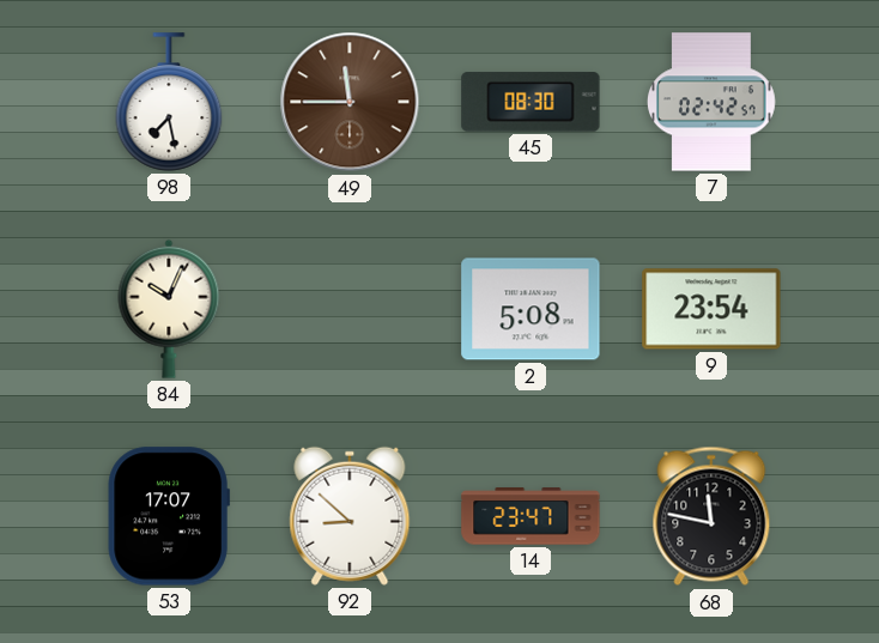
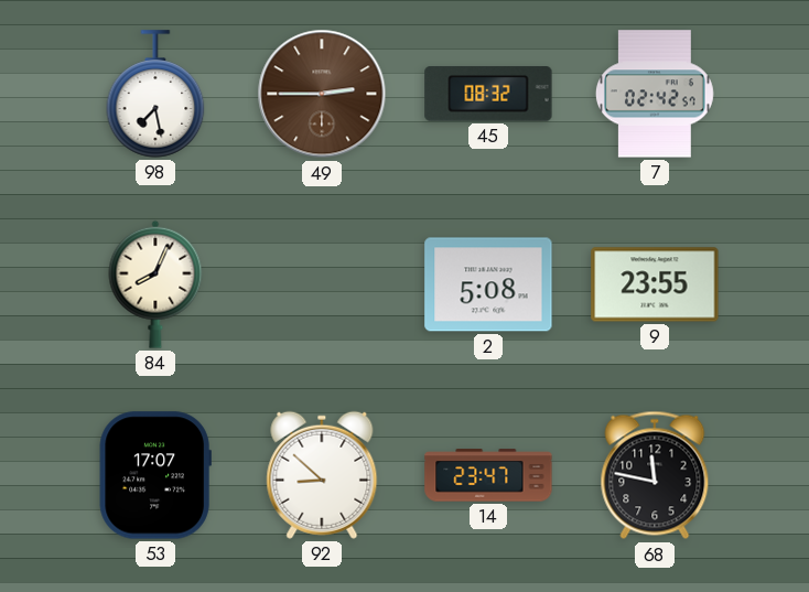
49: 11:45 -> 2:45 (322, 94)
45: 08:30 -> 08:32 (488, 94)
84: 10:04 -> 8:04 (155, 284)
9: 23:54 -> 23:55 (655, 284)
